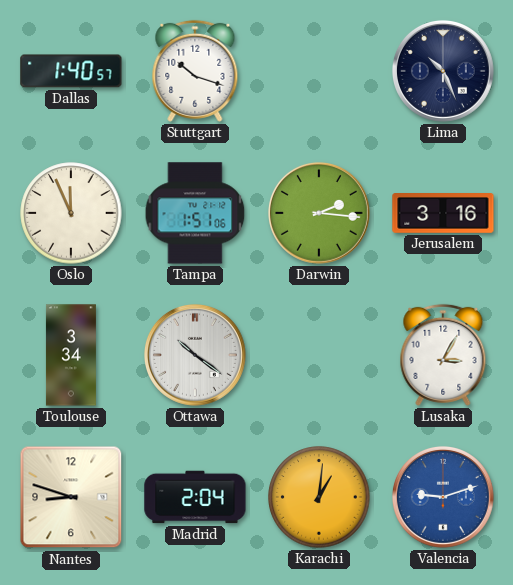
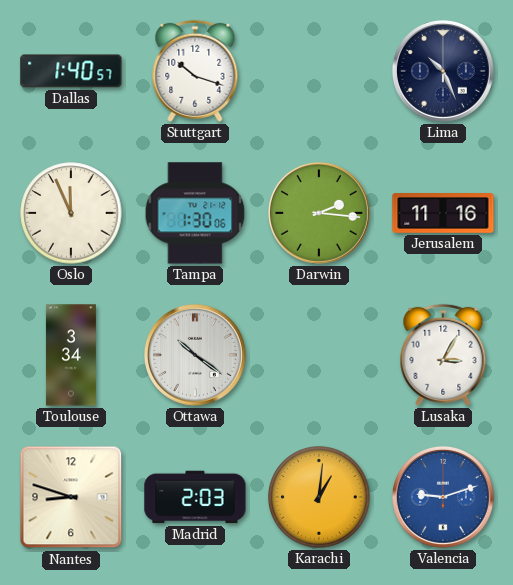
Tampa: 1:51 -> 1:30 (195, 213)
Jerusalem: 3:16 -> 11:16 (443, 213)
Madrid: 2:04 -> 2:03 (195, 497)
